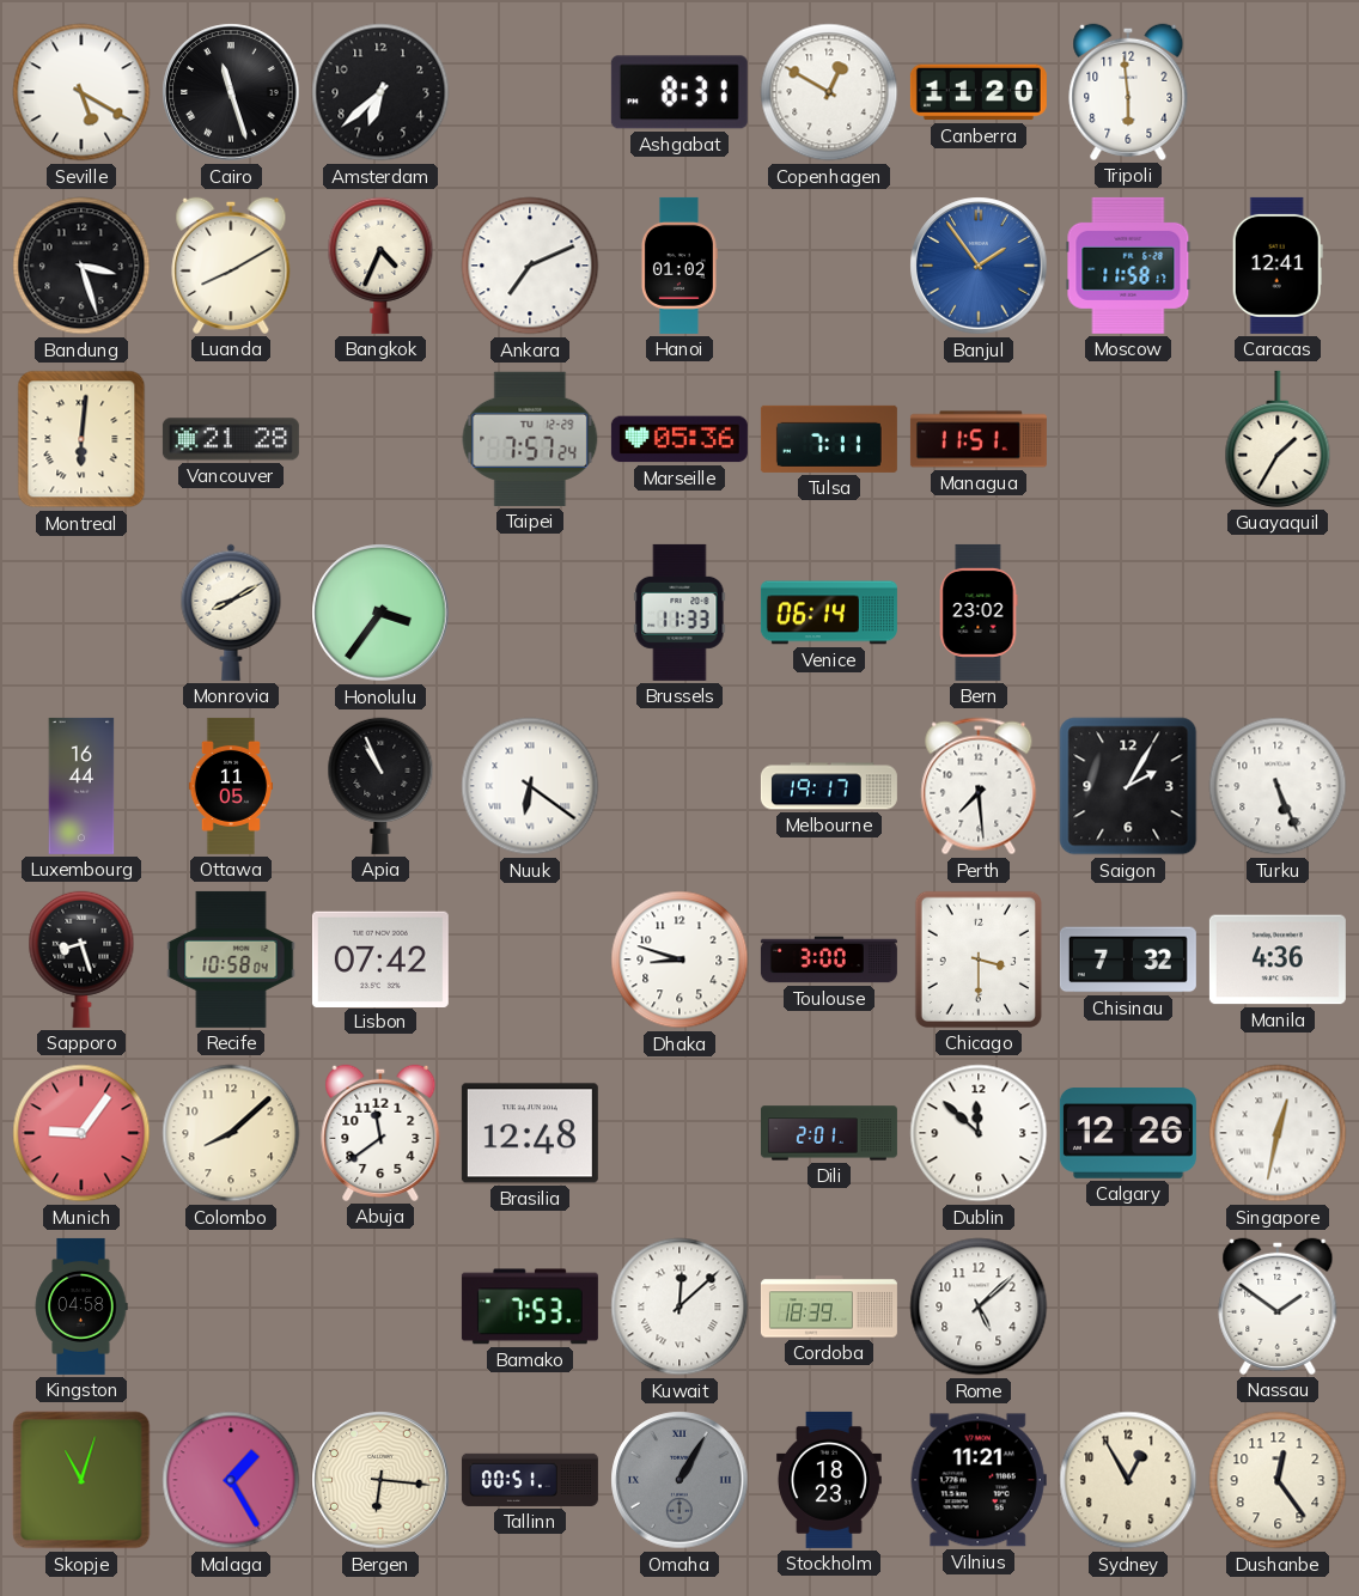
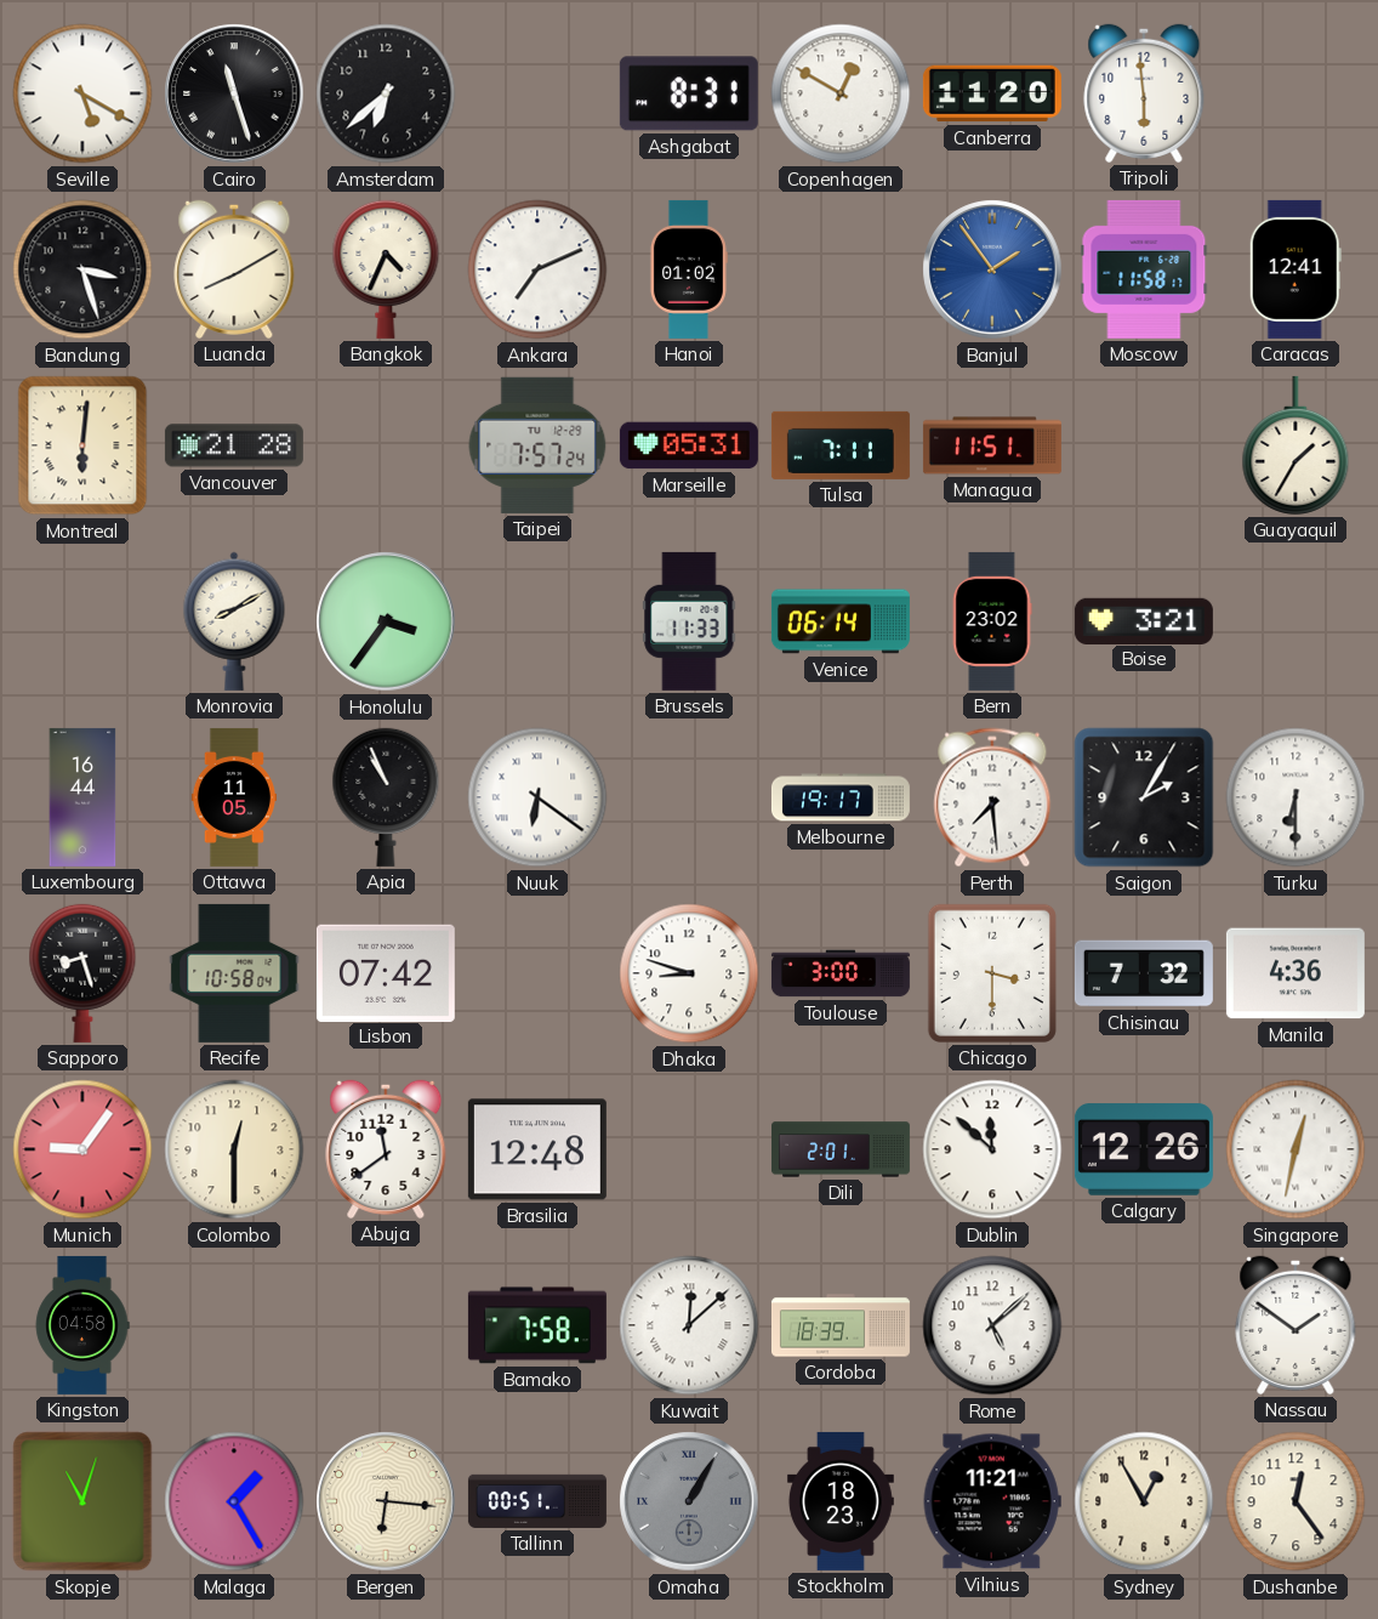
Marseille: 05:36 -> 05:31 (689, 445)
Boise: none -> 3:21 (1144, 620)
Turku: 5:26 -> 6:30 (1296, 797)
Colombo: 8:08 -> 12:30 (234, 1149)
Bamako: 7:53 -> 7:58 (537, 1325)
